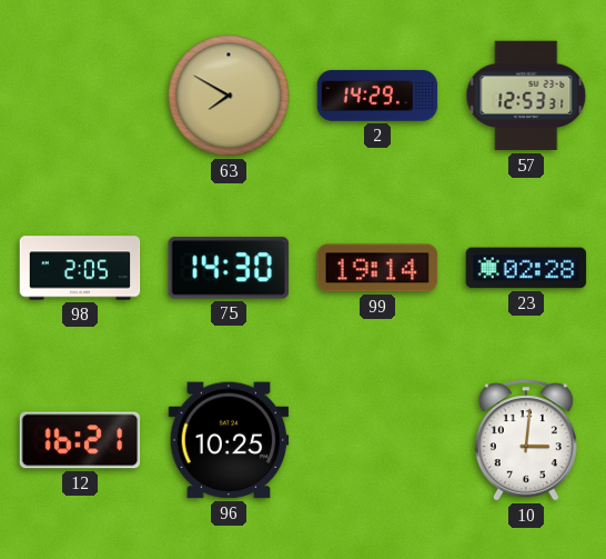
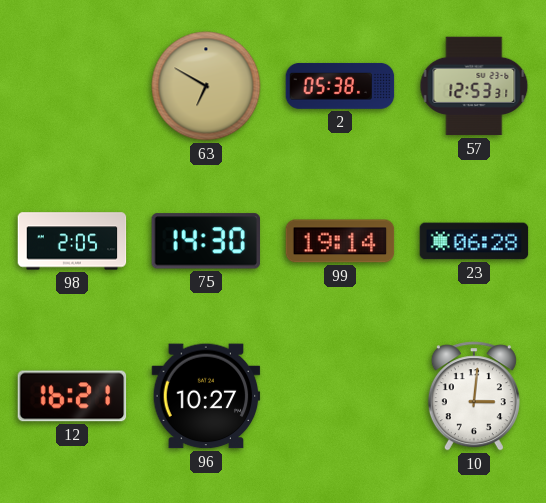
63: 7:50 -> 6:50 (206, 86)
2: 14:29 -> 05:38 (340, 86)
23: 02:28 -> 06:28 (474, 241)
96: 10:25 -> 10:27 (206, 396)
